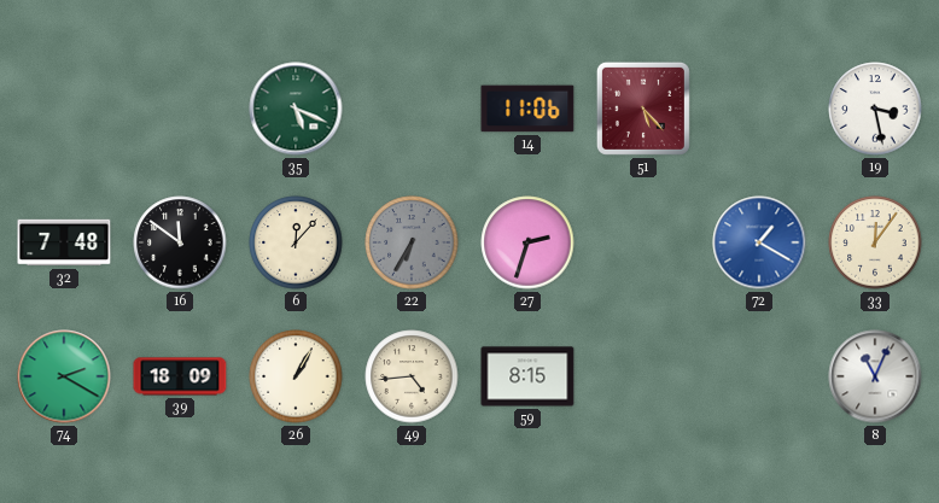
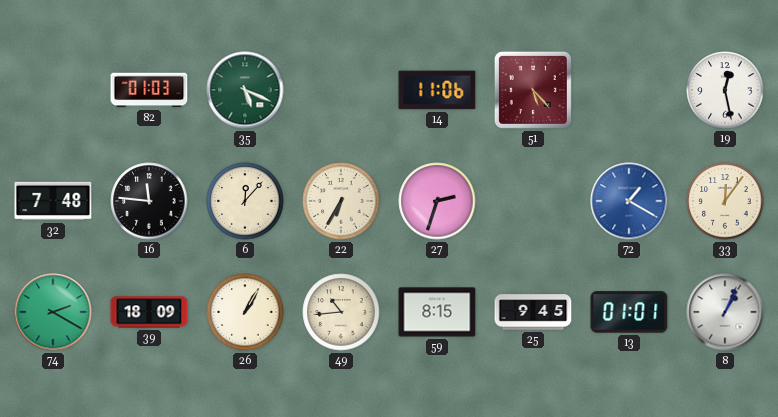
82: none -> 01:03 (149, 90)
19: 3:28 -> 12:28 (725, 90)
16: 11:51 -> 11:46 (149, 201)
22 dial: grey -> cream (341, 201)
49: 4:44 -> 10:44 (341, 312)
25: none -> 9:45 (533, 312)
13: none -> 01:01 (629, 312)
8: 11:04 -> 1:04 (725, 312)
